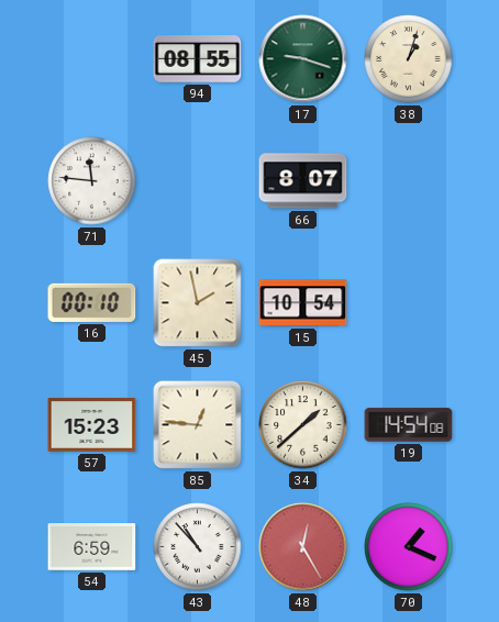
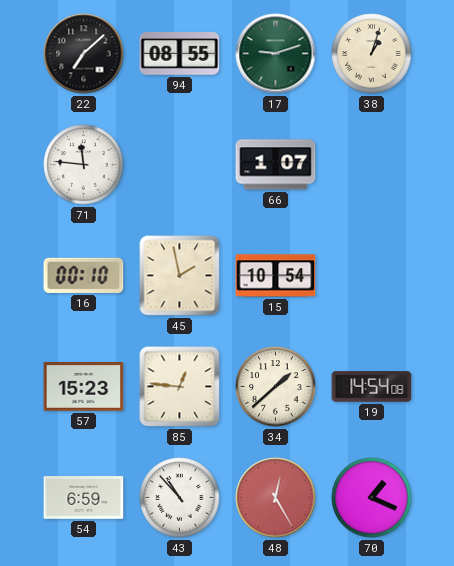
22: none -> 7:08 (84, 54)
17: 9:18 -> 9:12 (276, 54)
66: 8:07 -> 1:07 (276, 165)
